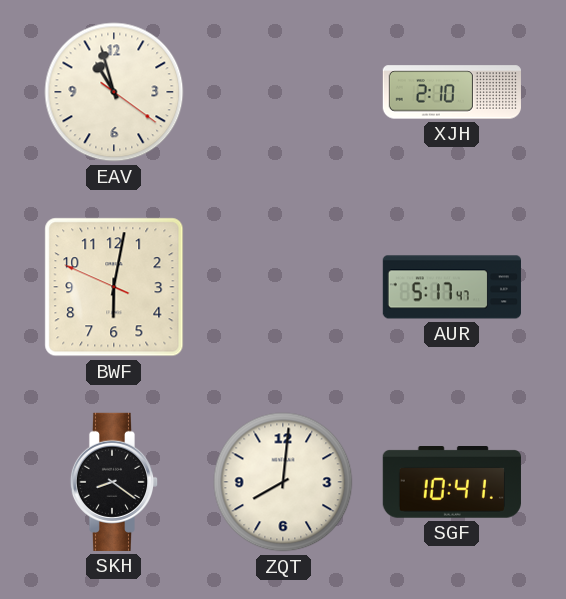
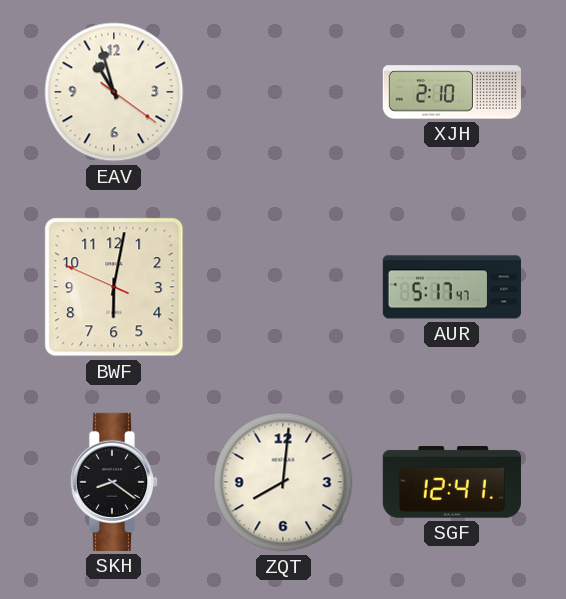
SGF: 10:41 -> 12:41 (452, 483)
